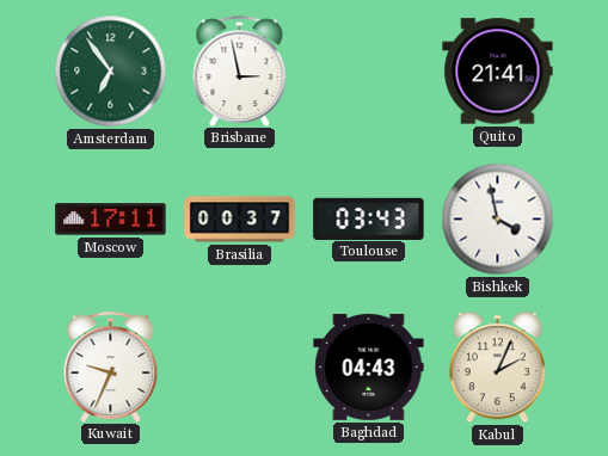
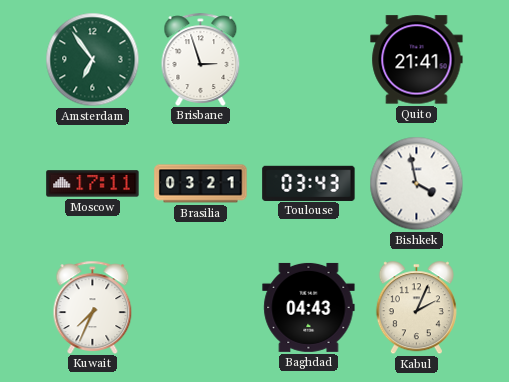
Brisbane: 2:58 -> 2:57 (201, 59)
Brasilia: 00:37 -> 03:21 (201, 184)
Kuwait: 9:34 -> 7:34 (93, 307)
